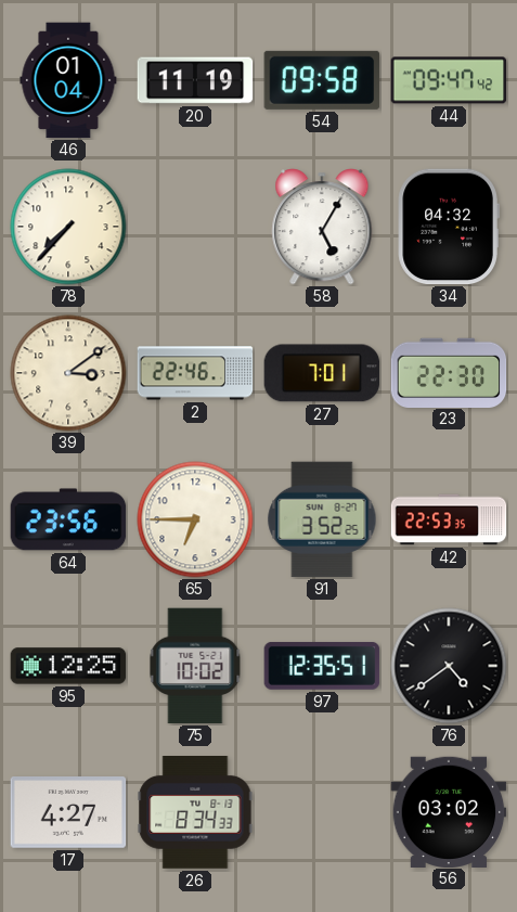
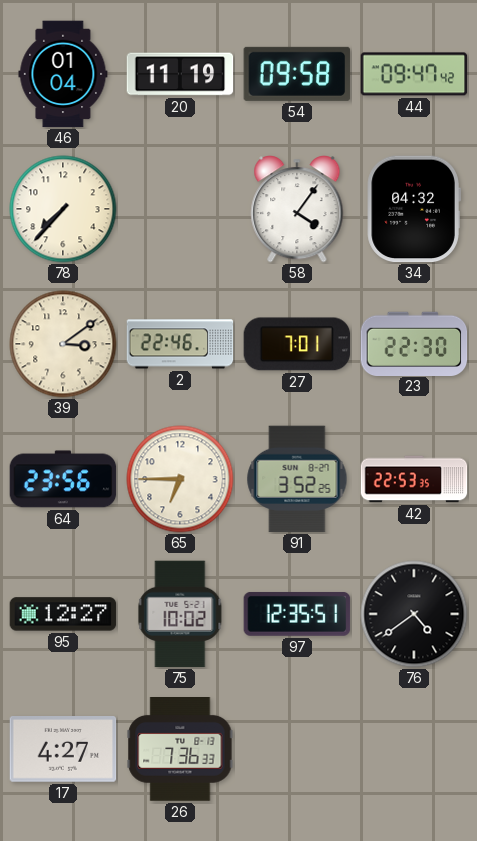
58: 5:05 -> 4:06 (297, 209)
95: 12:25 -> 12:27 (63, 614)
26: 8:34 -> 7:36 (180, 750)
56: 03:02 -> none (449, 811)
